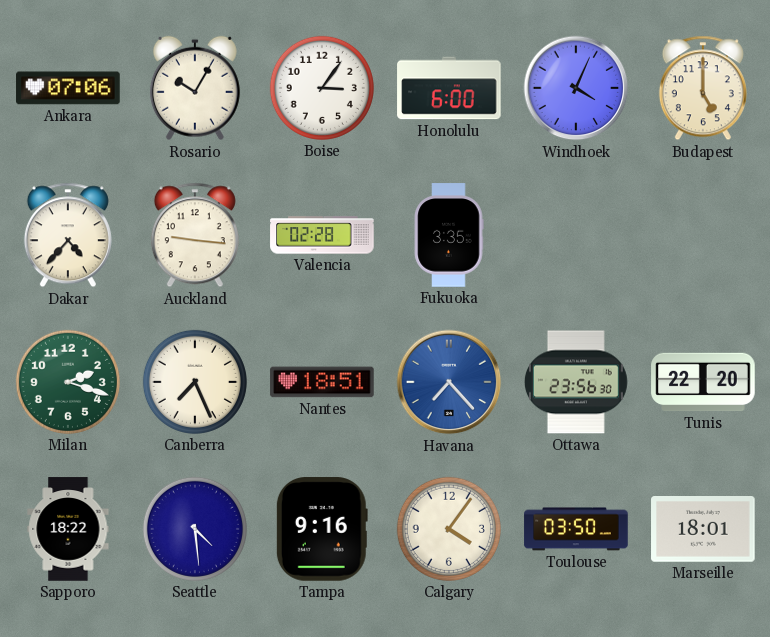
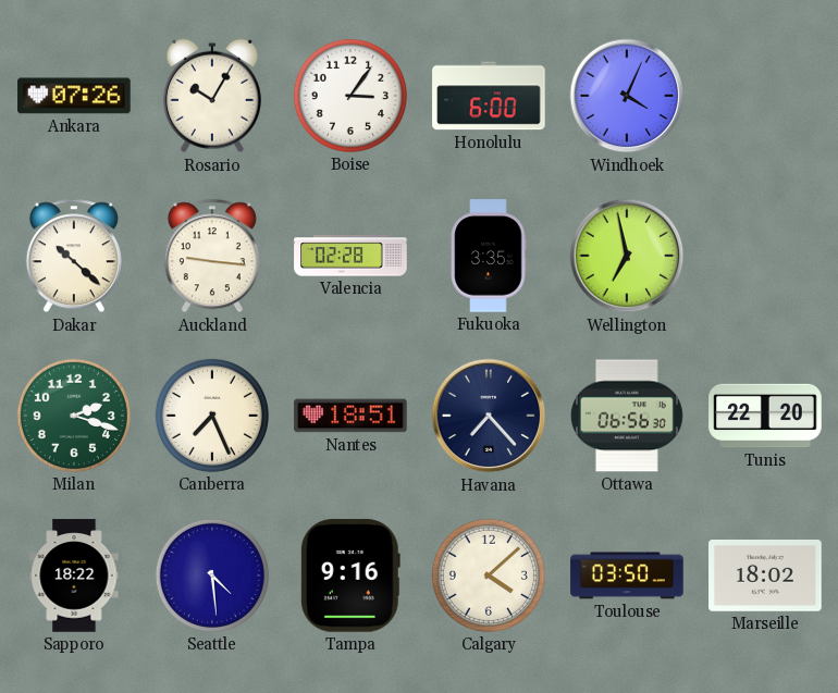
Ankara: 07:06 -> 07:26 (74, 96)
Budapest: 5:00 -> none (703, 88)
Dakar: 4:37 -> 10:22 (74, 256)
Wellington: none -> 6:58 (627, 256)
Havana dial: blue -> navy (489, 416)
Ottawa: 23:56 -> 06:56 (628, 416)
Calgary: 4:06 -> 4:08 (489, 576)
Marseille: 18:01 -> 18:02 (765, 577)
